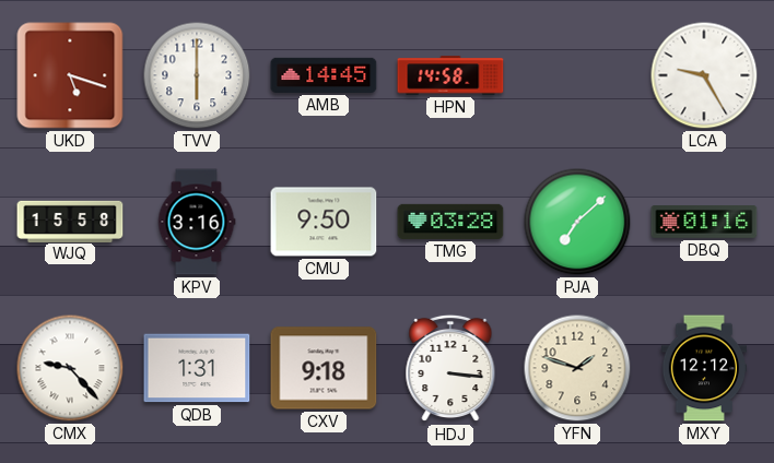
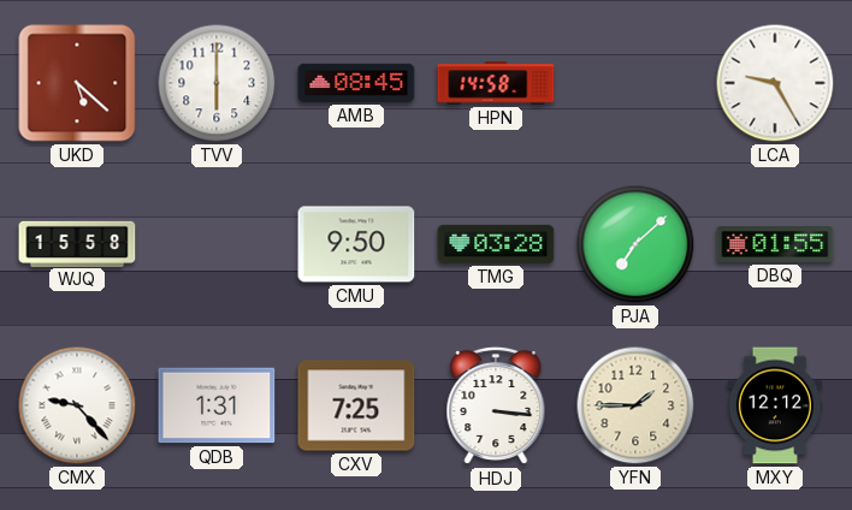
UKD: 5:18 -> 5:22 (77, 83)
AMB: 14:45 -> 08:45 (356, 83)
KPV: 3:16 -> none (197, 222)
DBQ: 01:16 -> 01:55 (775, 245)
CXV: 9:18 -> 7:25 (356, 405)
YFN: 1:48 -> 1:45 (635, 405)
